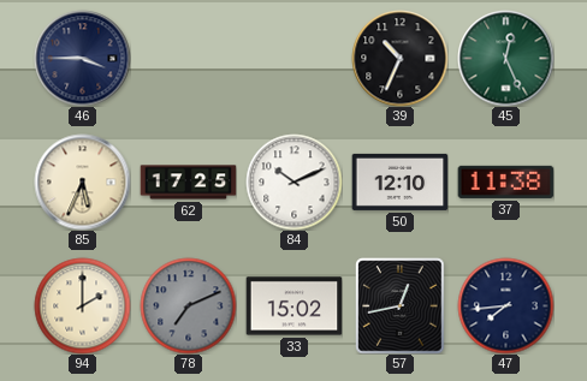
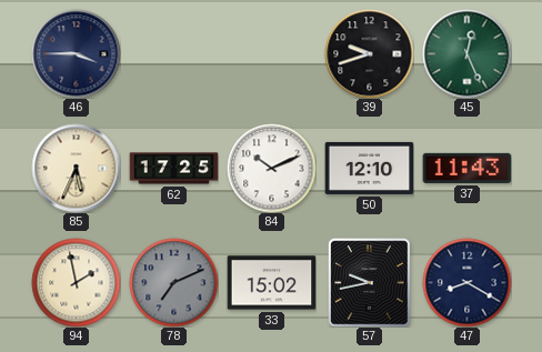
39: 10:34 -> 9:42 (369, 53)
37: 11:38 -> 11:43 (466, 168)
94: 2:00 -> 1:58 (76, 282)
57: 12:43 -> 9:43 (370, 282)
47: 7:44 -> 8:20 (466, 282)
